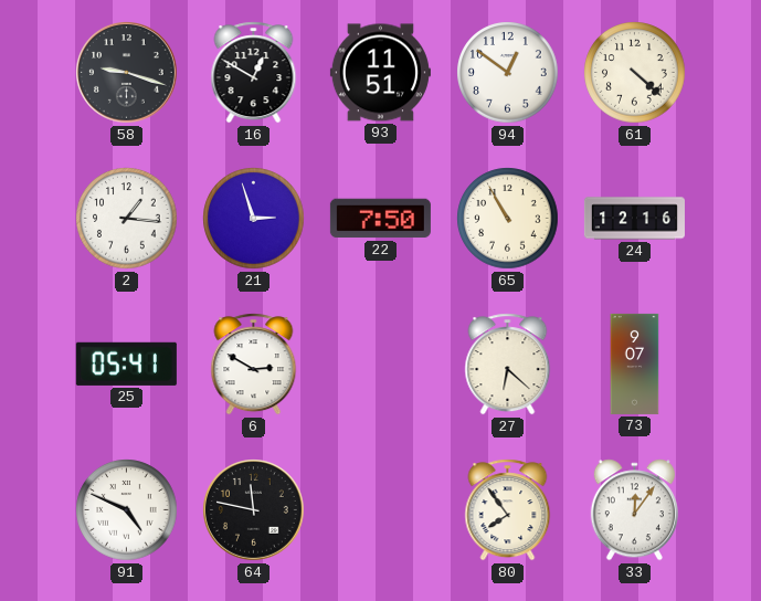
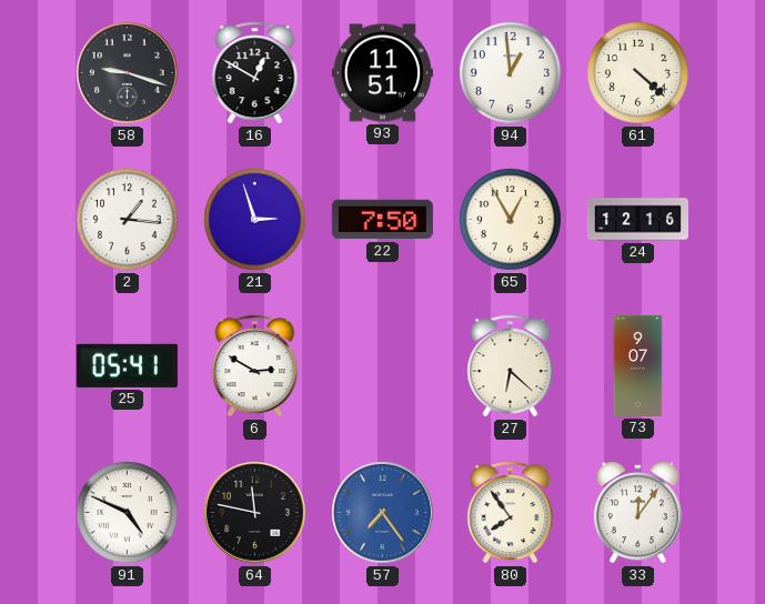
94: 12:51 -> 12:59 (511, 73)
65: 10:55 -> 12:55 (511, 220)
57: none -> 7:24 (383, 513)
